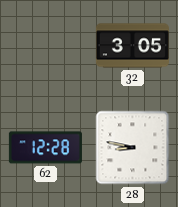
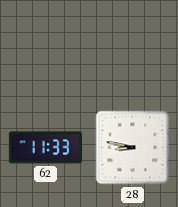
32: 3:05 -> none (132, 46)
62: 12:28 -> 11:33 (45, 148)
